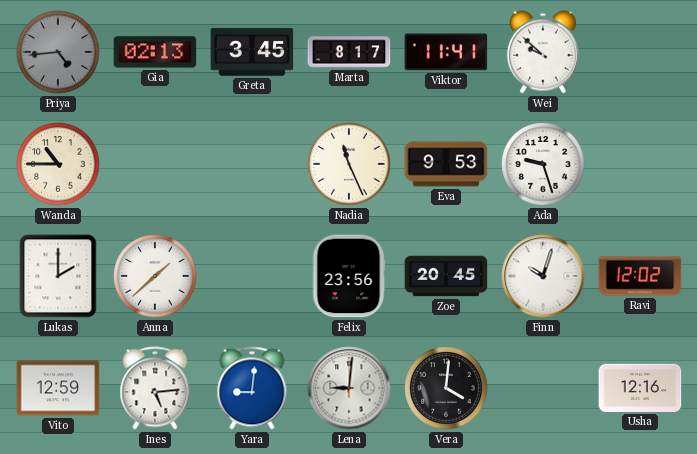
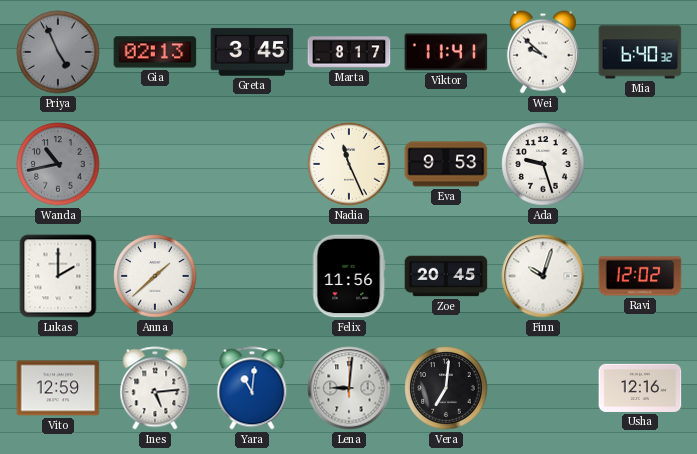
Priya: 4:44 -> 4:56 (58, 52)
Mia: none -> 6:40 (640, 52)
Wanda: 10:45 -> 10:43 (58, 164)
Wanda dial: cream -> grey (58, 164)
Felix: 23:56 -> 11:56 (349, 276)
Yara: 9:01 -> 11:01 (252, 388)
Vera: 4:01 -> 7:01 (446, 388)
